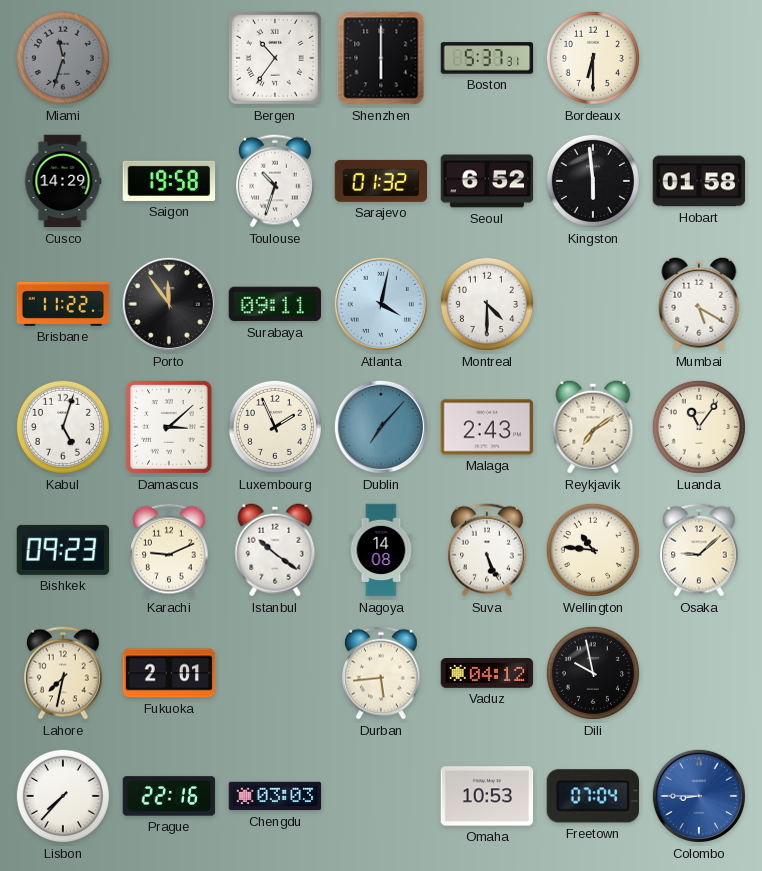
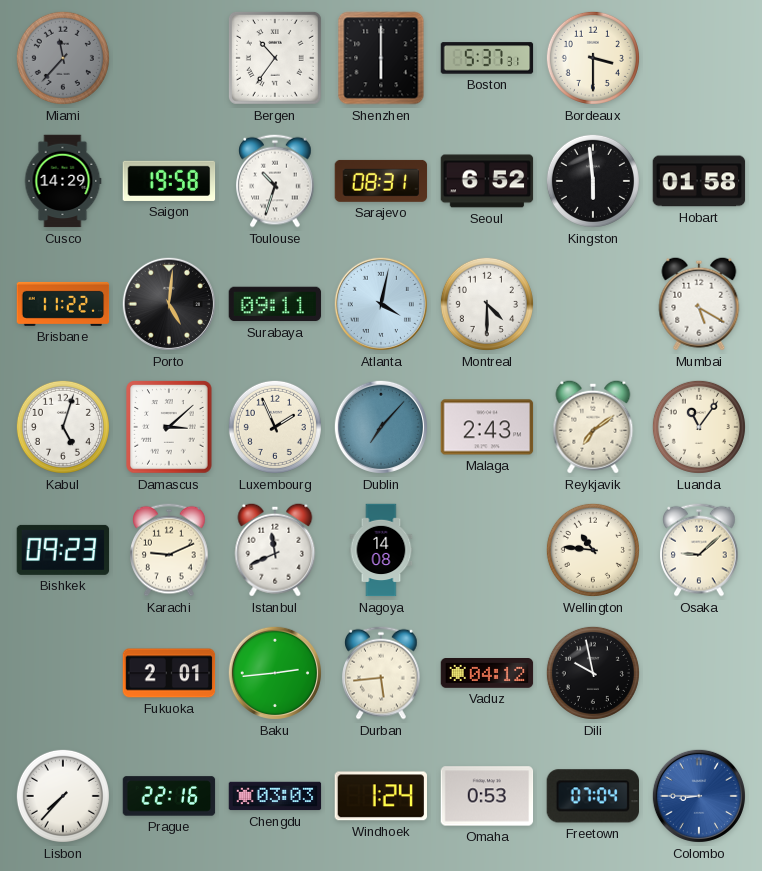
Miami: 11:33 -> 11:37 (63, 58)
Bordeaux: 6:30 -> 3:30 (593, 58)
Sarajevo: 01:32 -> 08:31 (381, 181)
Porto: 11:54 -> 5:01 (169, 304)
Istanbul: 10:21 -> 11:41 (275, 550)
Suva: 5:26 -> none (487, 550)
Lahore: 7:32 -> none (63, 673)
Baku: none -> 2:44 (275, 673)
Windhoek: none -> 1:24 (380, 796)
Omaha: 10:53 -> 0:53 (487, 796)
